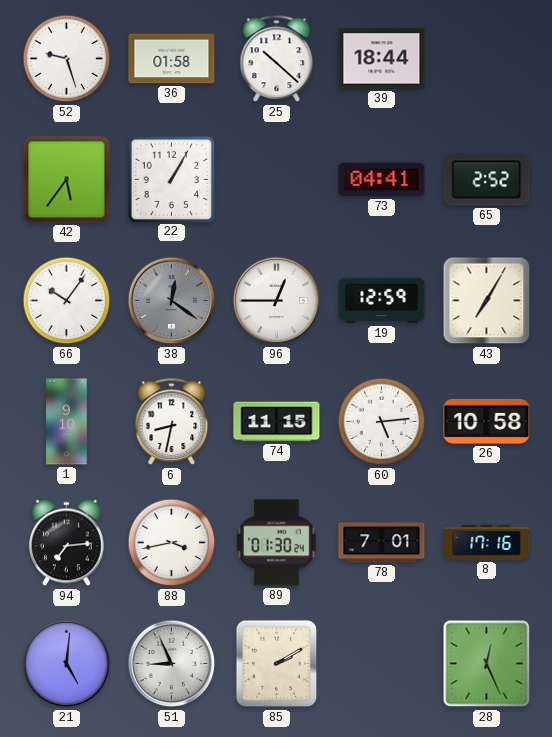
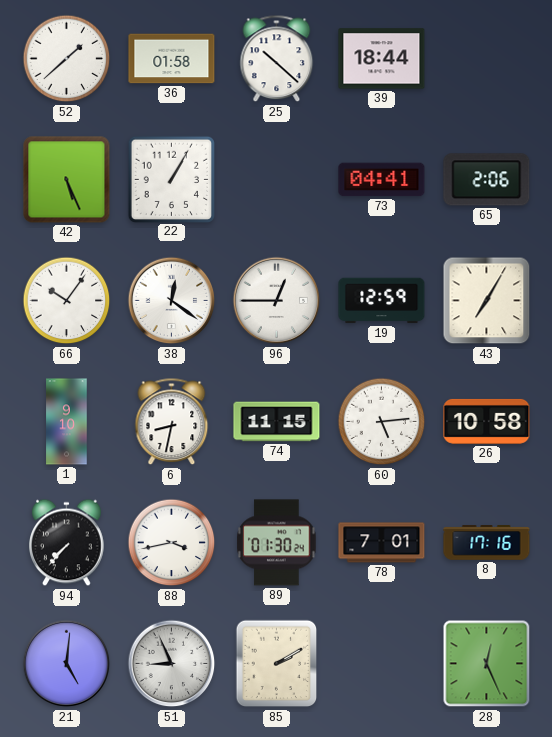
52: 9:27 -> 1:38 (67, 59)
42: 5:36 -> 5:26 (67, 180)
65: 2:52 -> 2:06 (487, 180)
38 dial: grey -> white (172, 301)
94: 7:14 -> 7:37 (67, 543)
